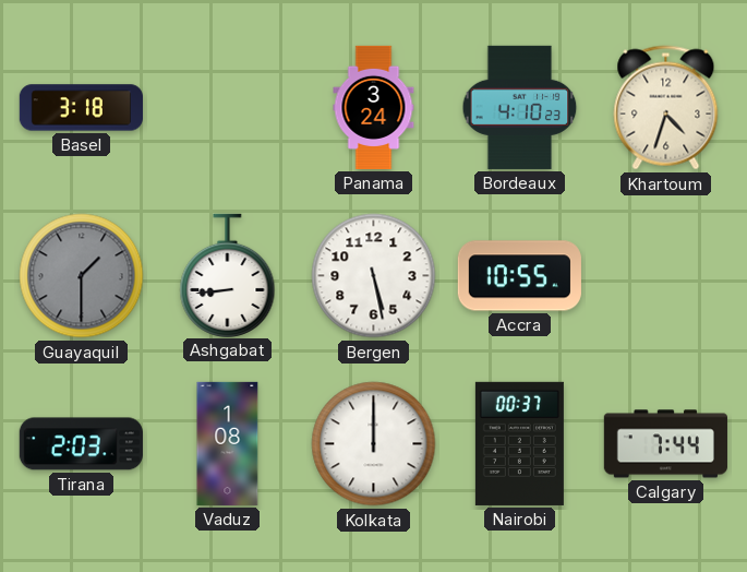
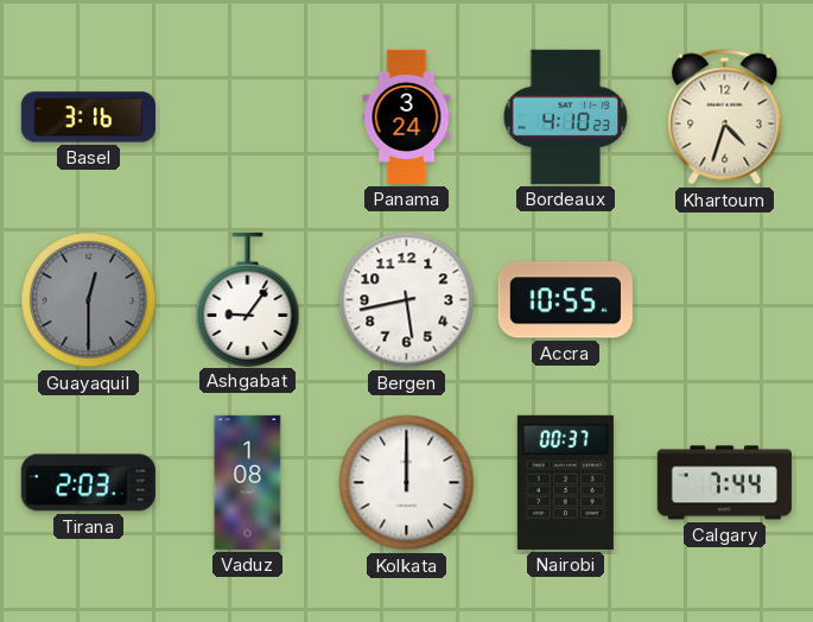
Basel: 3:18 -> 3:16 (88, 118)
Guayaquil: 1:30 -> 12:30 (89, 300)
Ashgabat: 8:44 -> 9:06 (248, 299)
Bergen: 5:28 -> 5:43 (407, 300)
